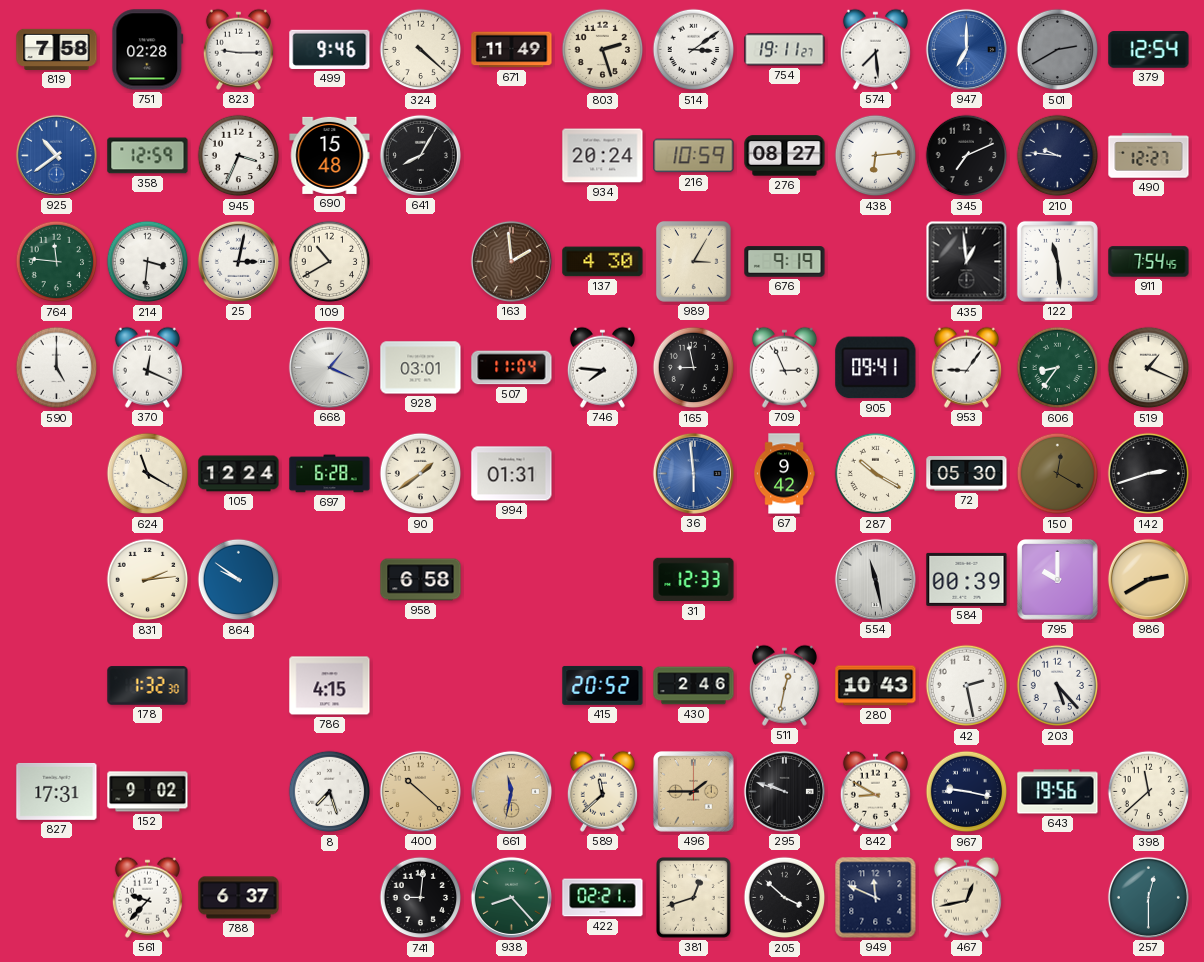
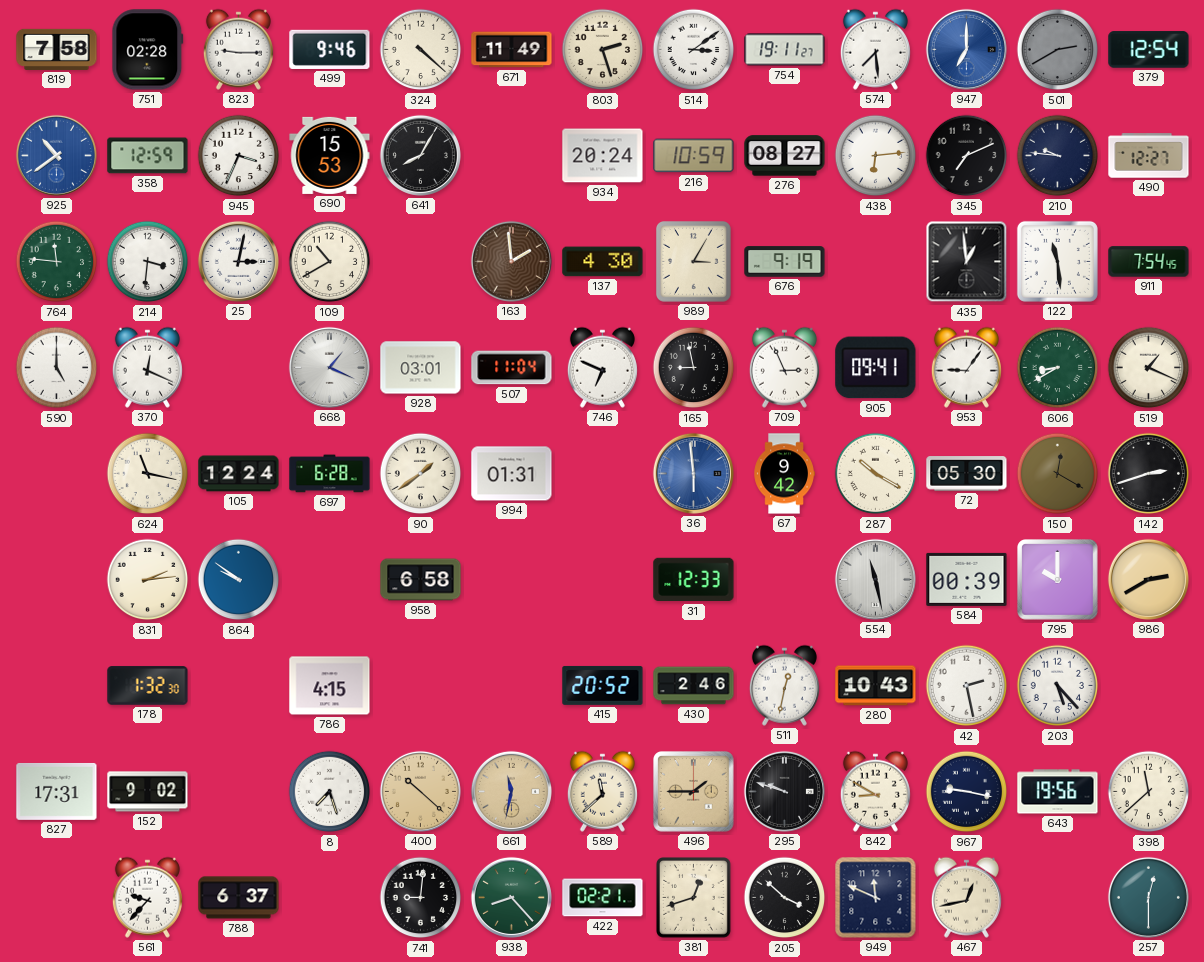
690: 15:48 -> 15:53 (330, 155)
746: 7:46 -> 6:49 (602, 367)
606: 8:36 -> 8:40 (1058, 368)
624: 11:20 -> 11:17 (148, 474)
